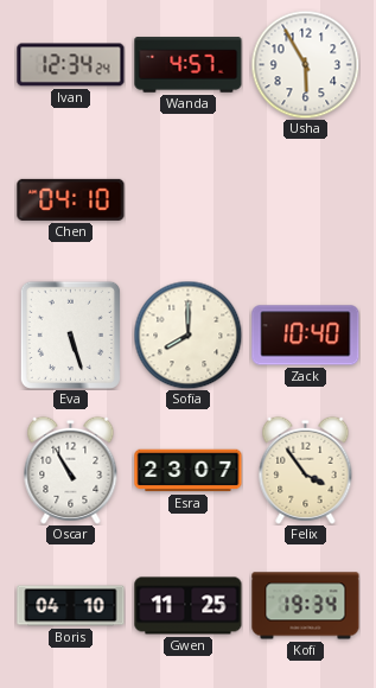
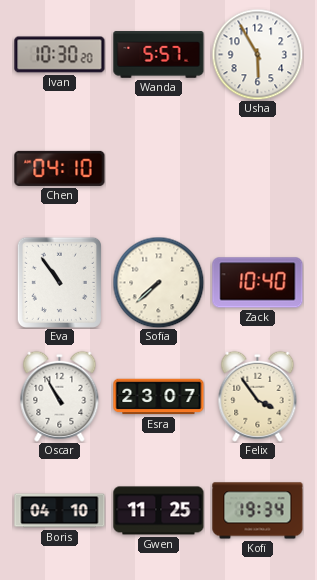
Ivan: 12:34 -> 10:30 (60, 55)
Wanda: 4:57 -> 5:57 (159, 55)
Eva: 5:27 -> 10:54 (59, 282)
Sofia: 8:00 -> 7:38 (158, 282)
